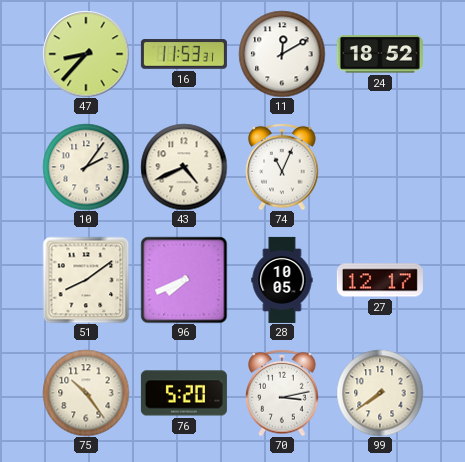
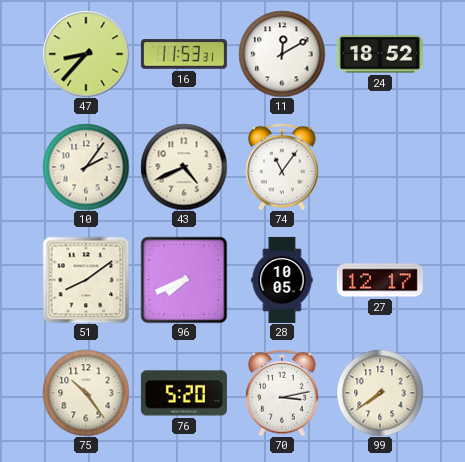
74: 11:04 -> 11:06 (282, 167)
